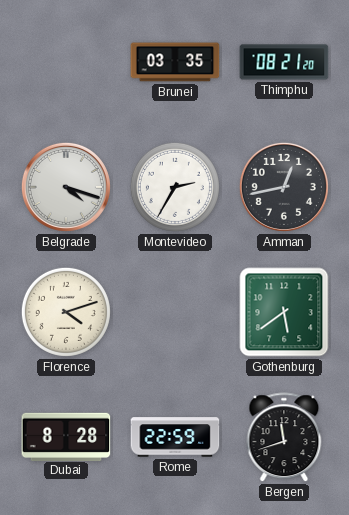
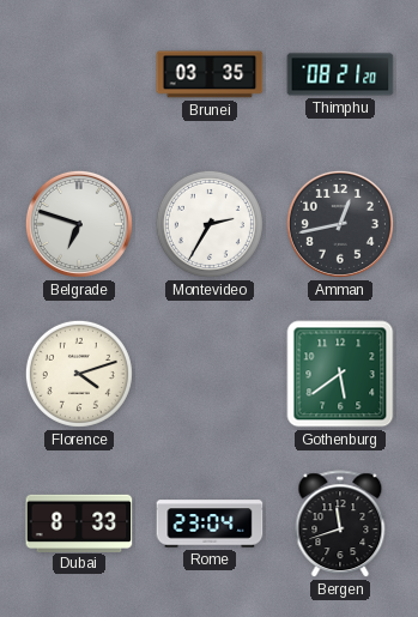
Belgrade: 4:18 -> 6:48 (79, 224)
Dubai: 8:28 -> 8:33 (79, 522)
Rome: 22:59 -> 23:04 (210, 524)
